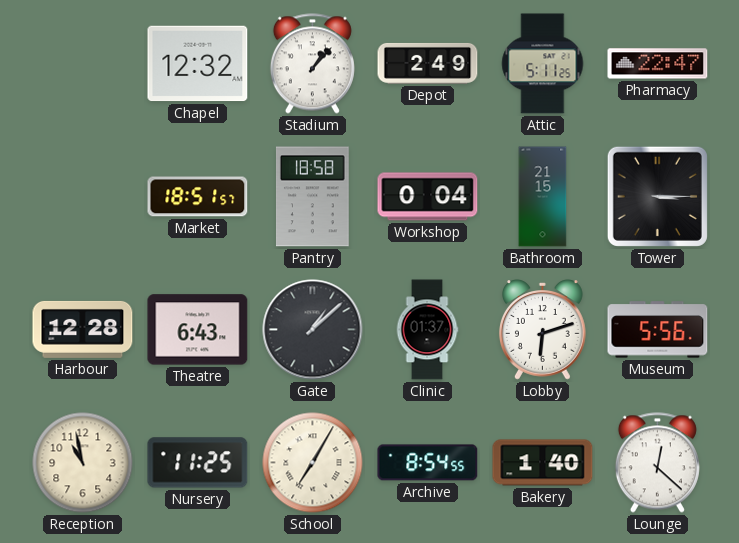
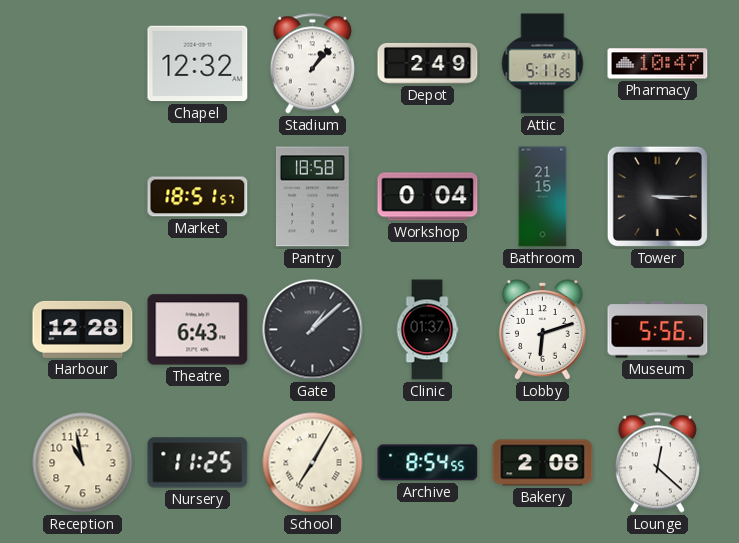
Pharmacy: 22:47 -> 10:47 (658, 64)
Bakery: 1:40 -> 2:08 (543, 463)
